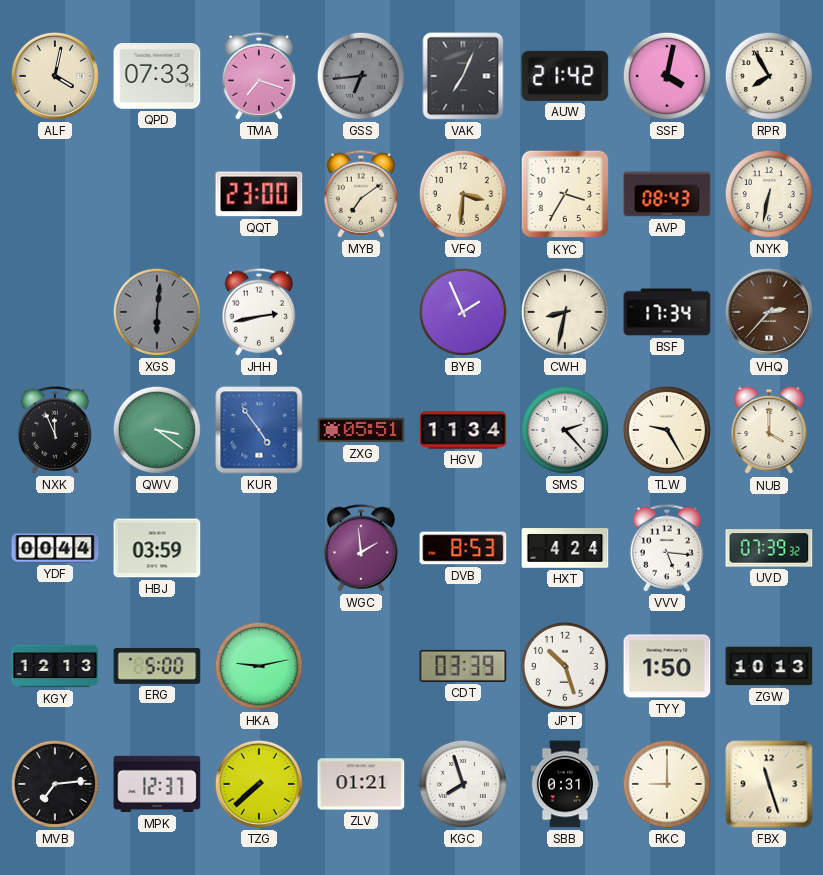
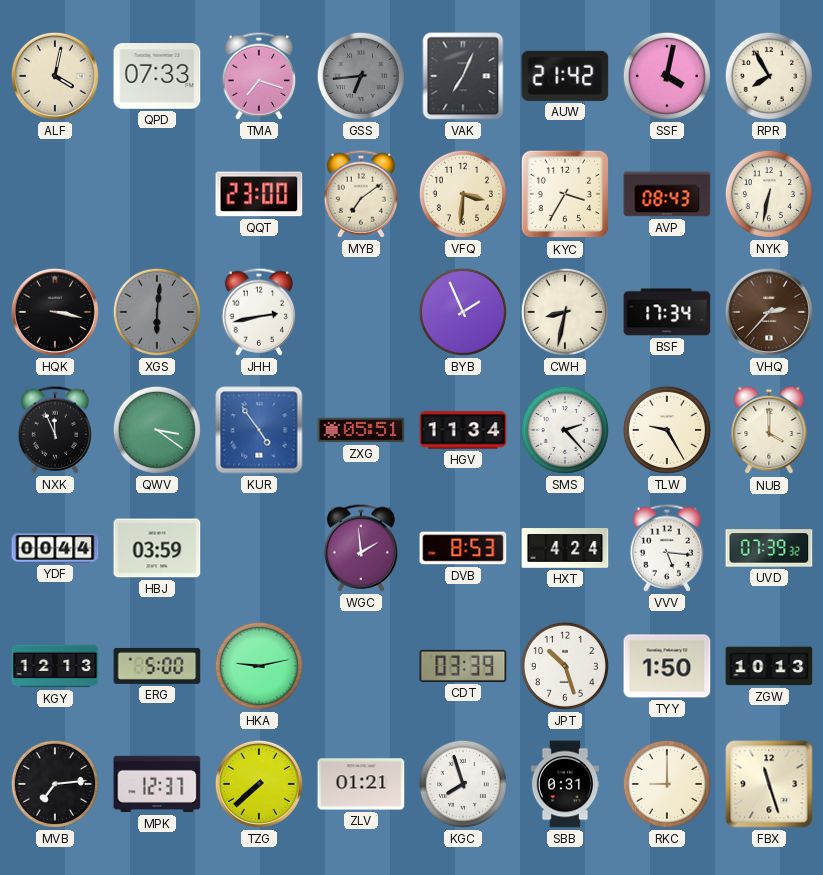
HQK: none -> 3:17 (55, 312)
